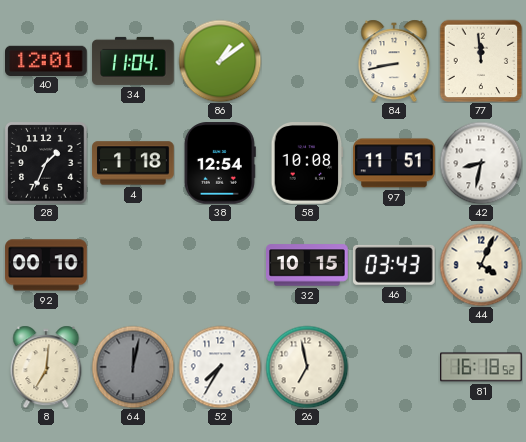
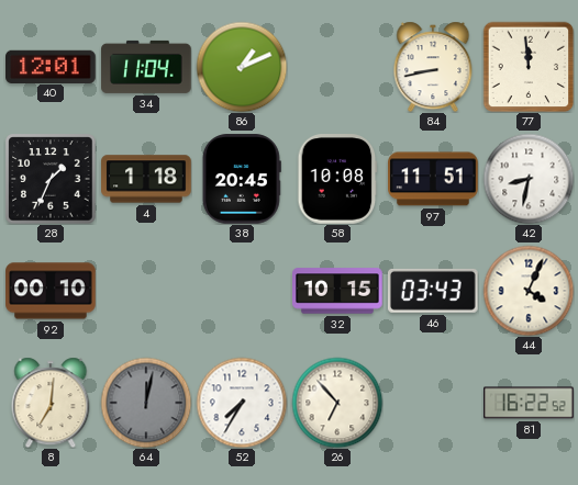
86: 1:09 -> 1:11 (242, 67)
38: 12:54 -> 20:45 (242, 179)
26: 6:58 -> 6:53 (337, 403)
81: 16:18 -> 16:22 (529, 403)
